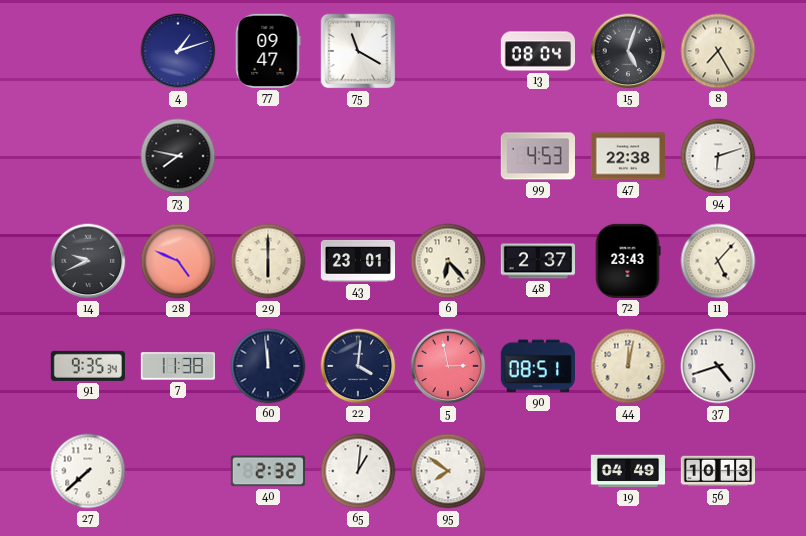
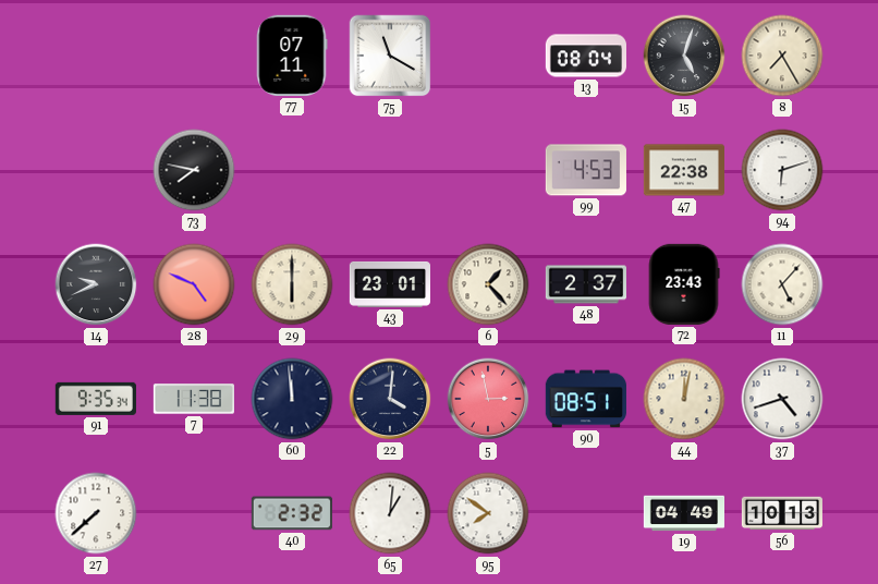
4: 1:12 -> none (178, 51)
77: 09:47 -> 07:11 (292, 56)
6: 6:23 -> 1:23 (488, 284)
